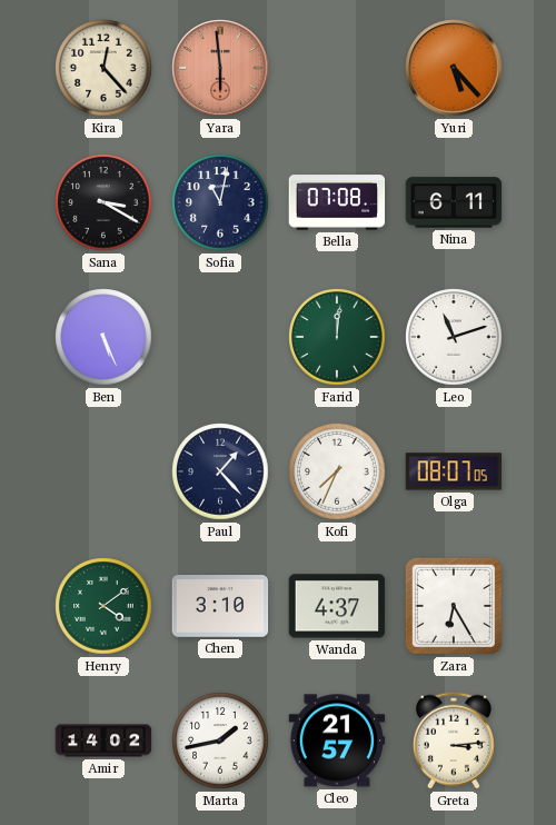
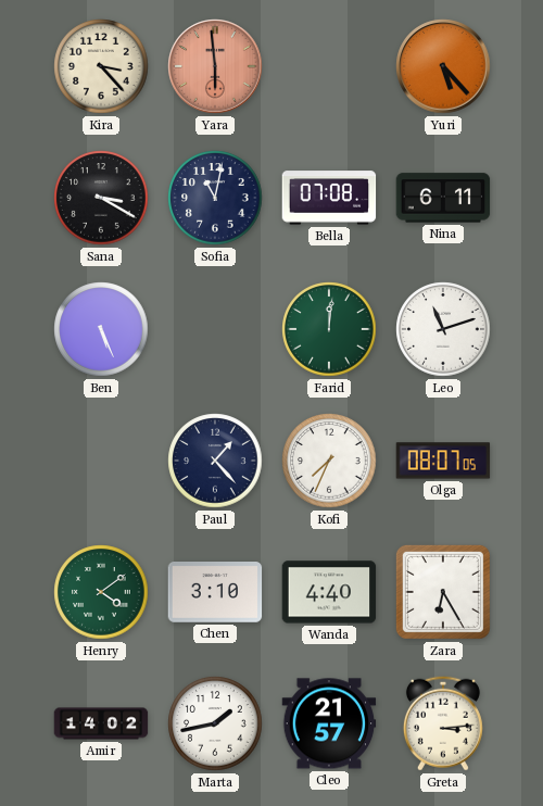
Kira: 12:23 -> 3:23 (101, 66)
Wanda: 4:37 -> 4:40 (329, 592)
